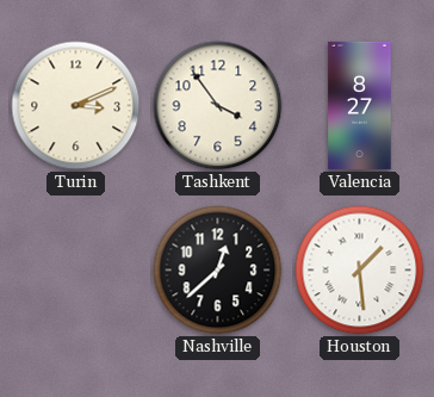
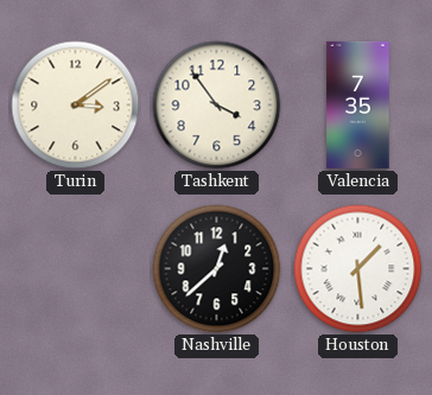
Turin: 3:11 -> 3:09 (76, 106)
Valencia: 8:27 -> 7:35 (358, 104)
